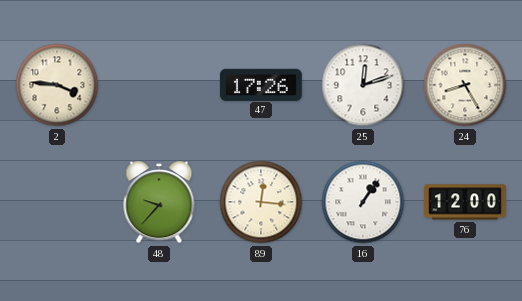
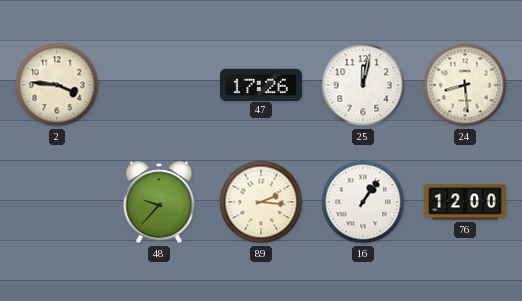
25: 12:12 -> 12:02 (363, 85)
24: 8:25 -> 8:29 (465, 85)
89: 12:16 -> 2:16 (261, 202)
